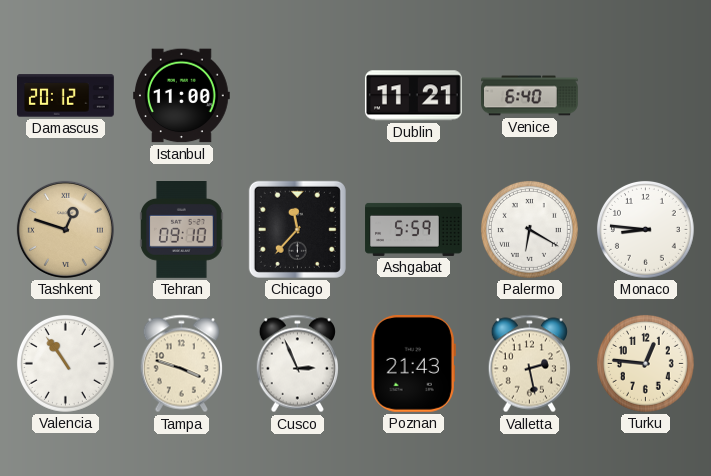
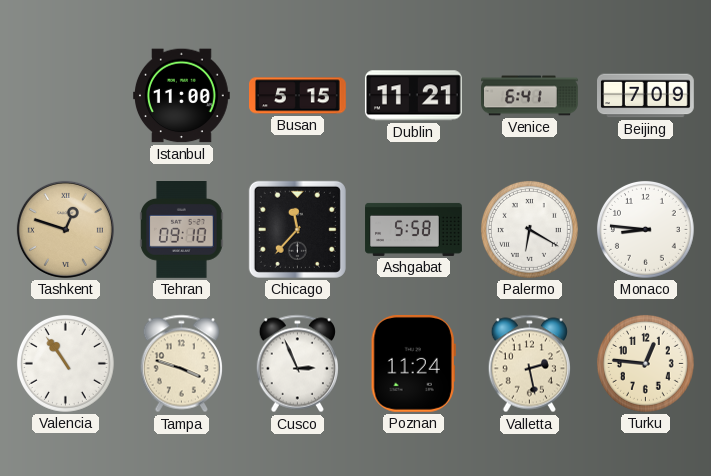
Damascus: 20:12 -> none (66, 96)
Busan: none -> 5:15 (298, 96)
Venice: 6:40 -> 6:41 (530, 96)
Beijing: none -> 7:09 (646, 96)
Ashgabat: 5:59 -> 5:58 (414, 229)
Poznan: 21:43 -> 11:24 (413, 363)
